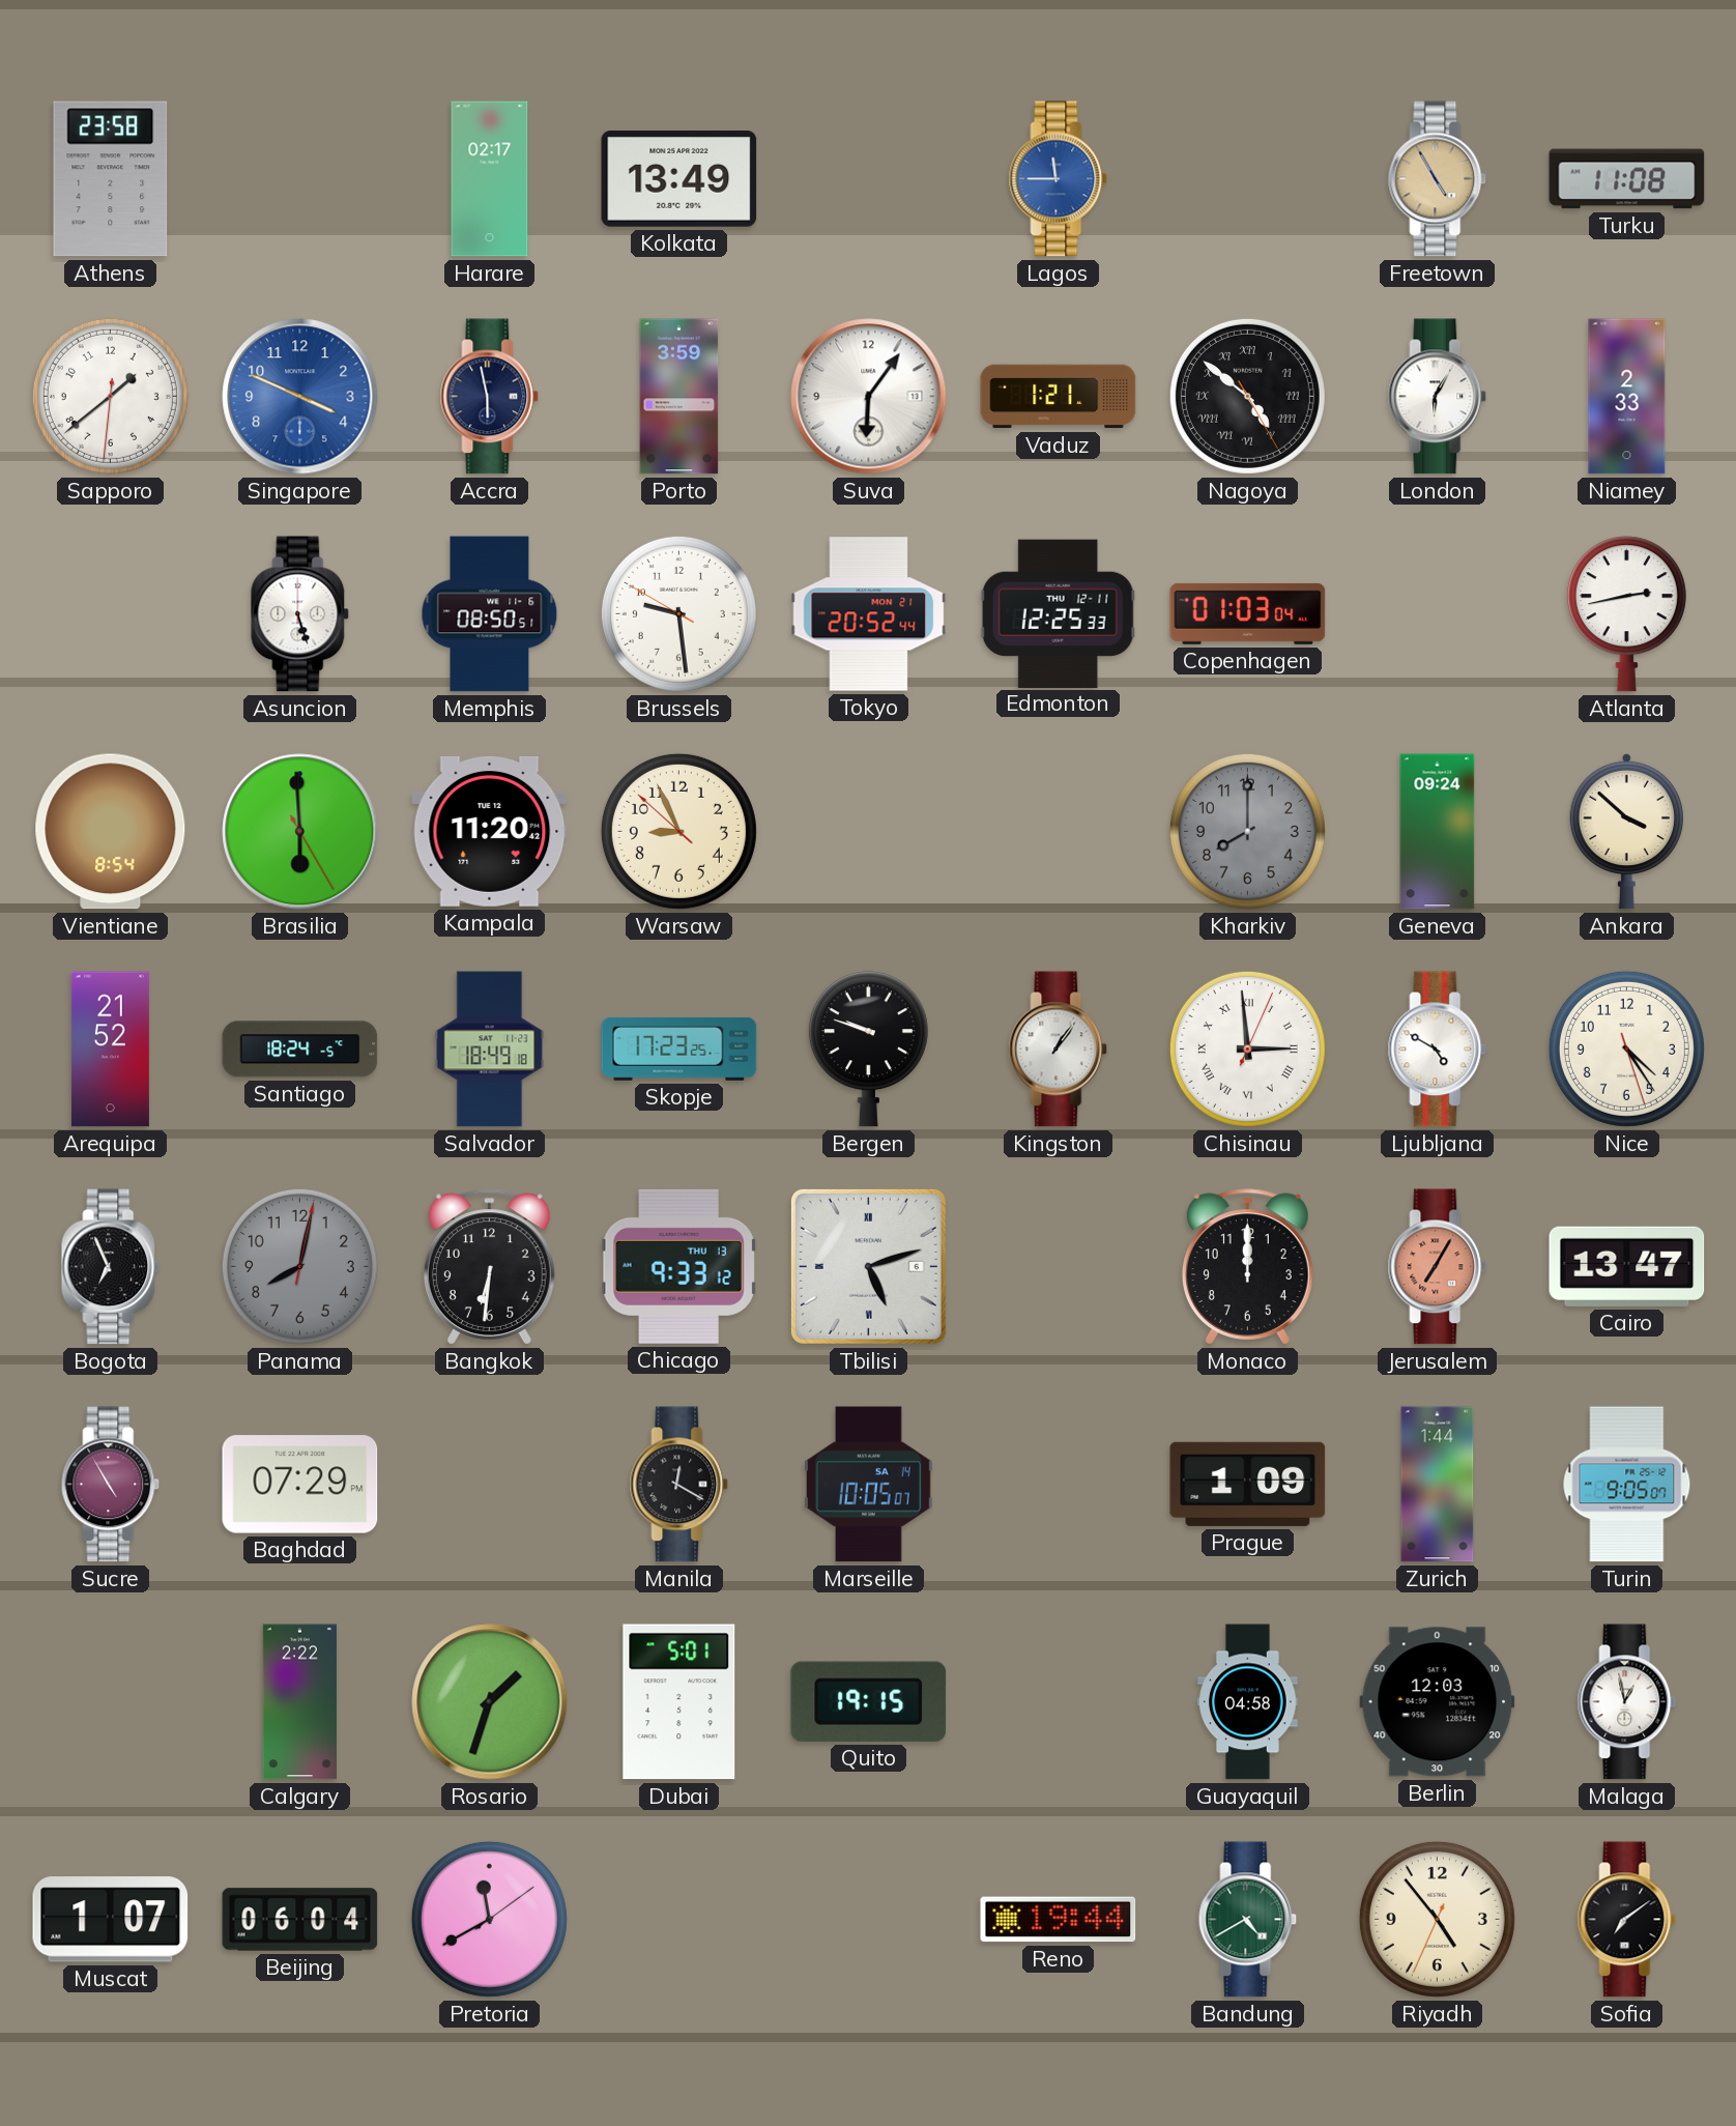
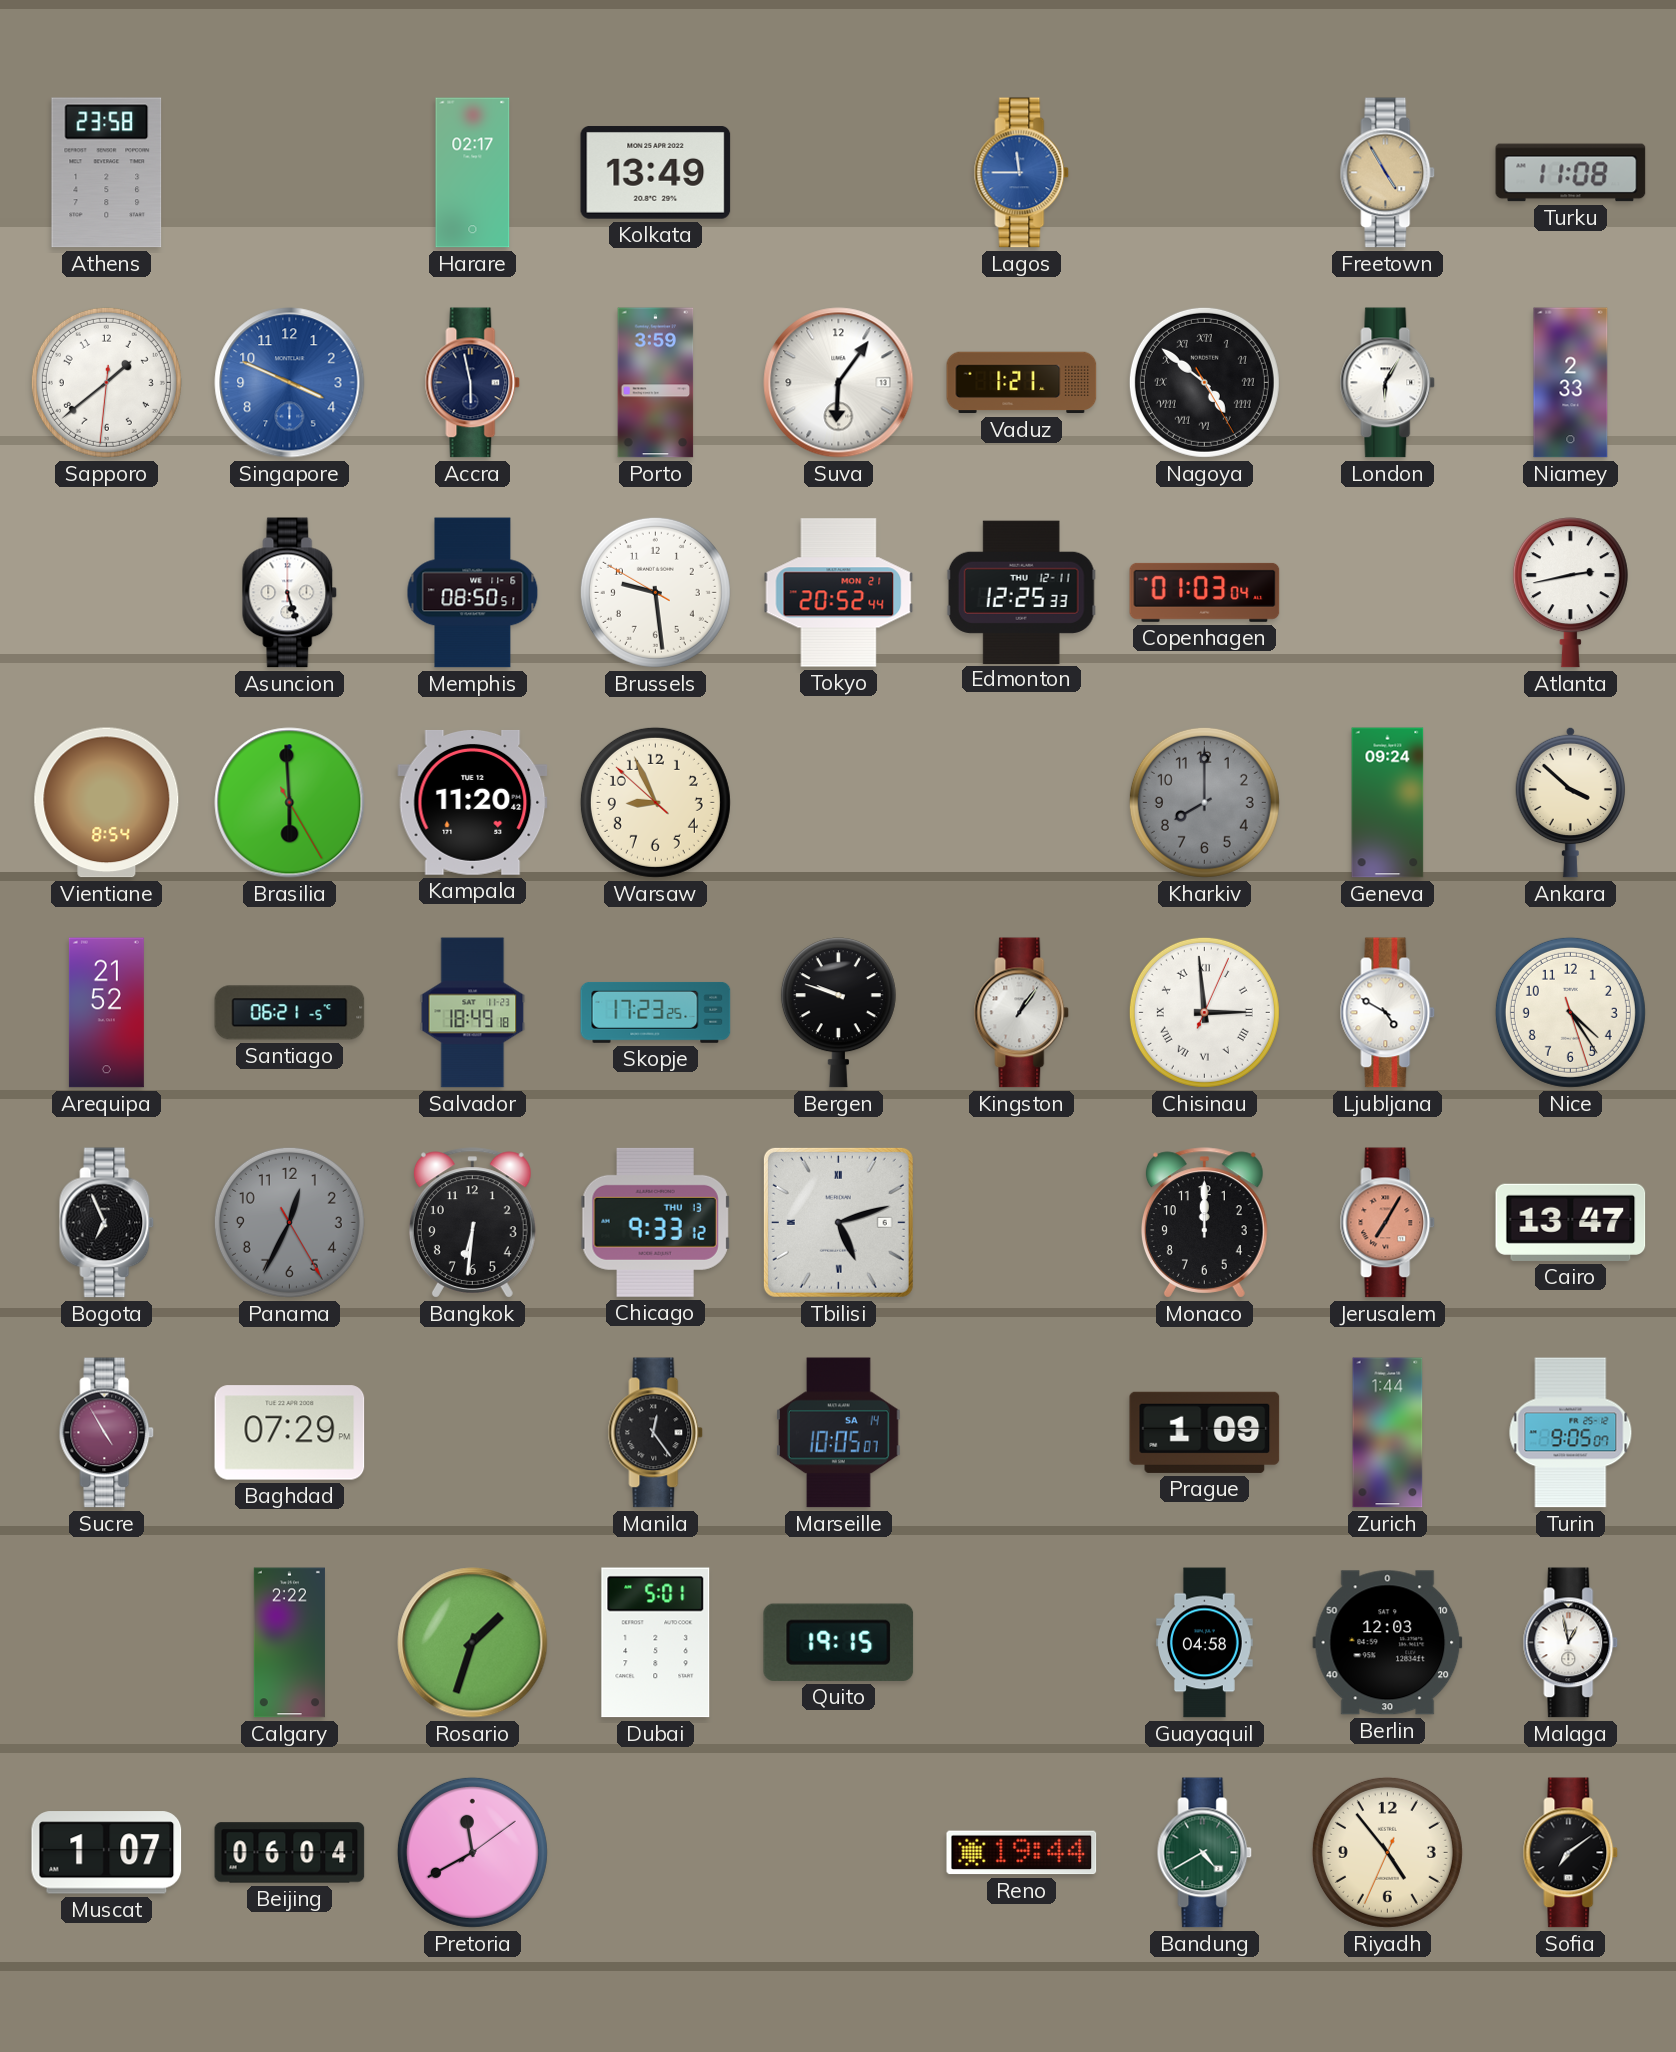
Santiago: 18:24 -> 06:21 (290, 1013)
Panama: 8:02 -> 12:34 (289, 1222)
Manila: 12:20 -> 12:24 (656, 1433)
